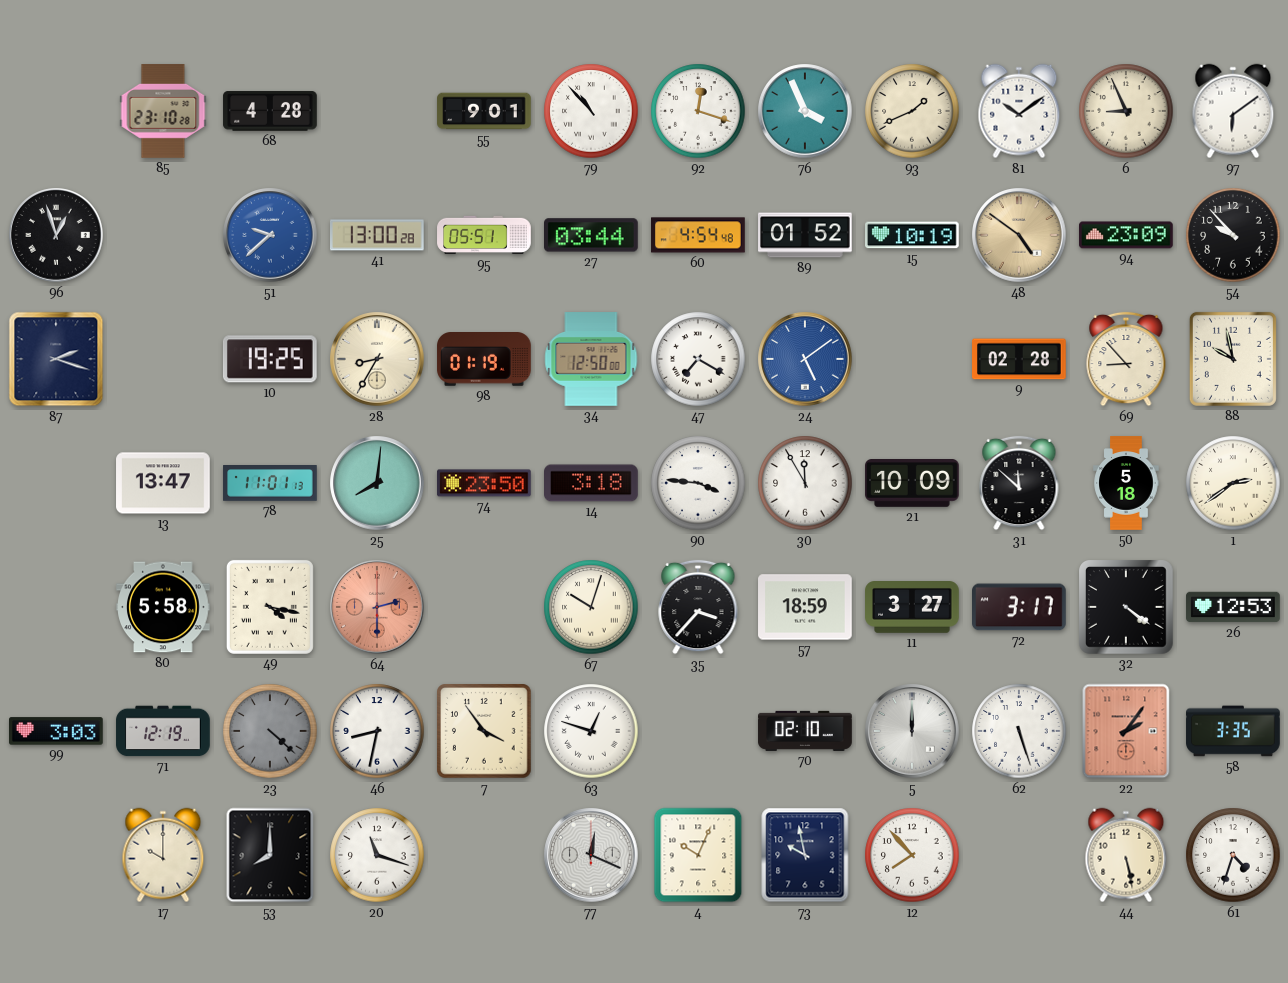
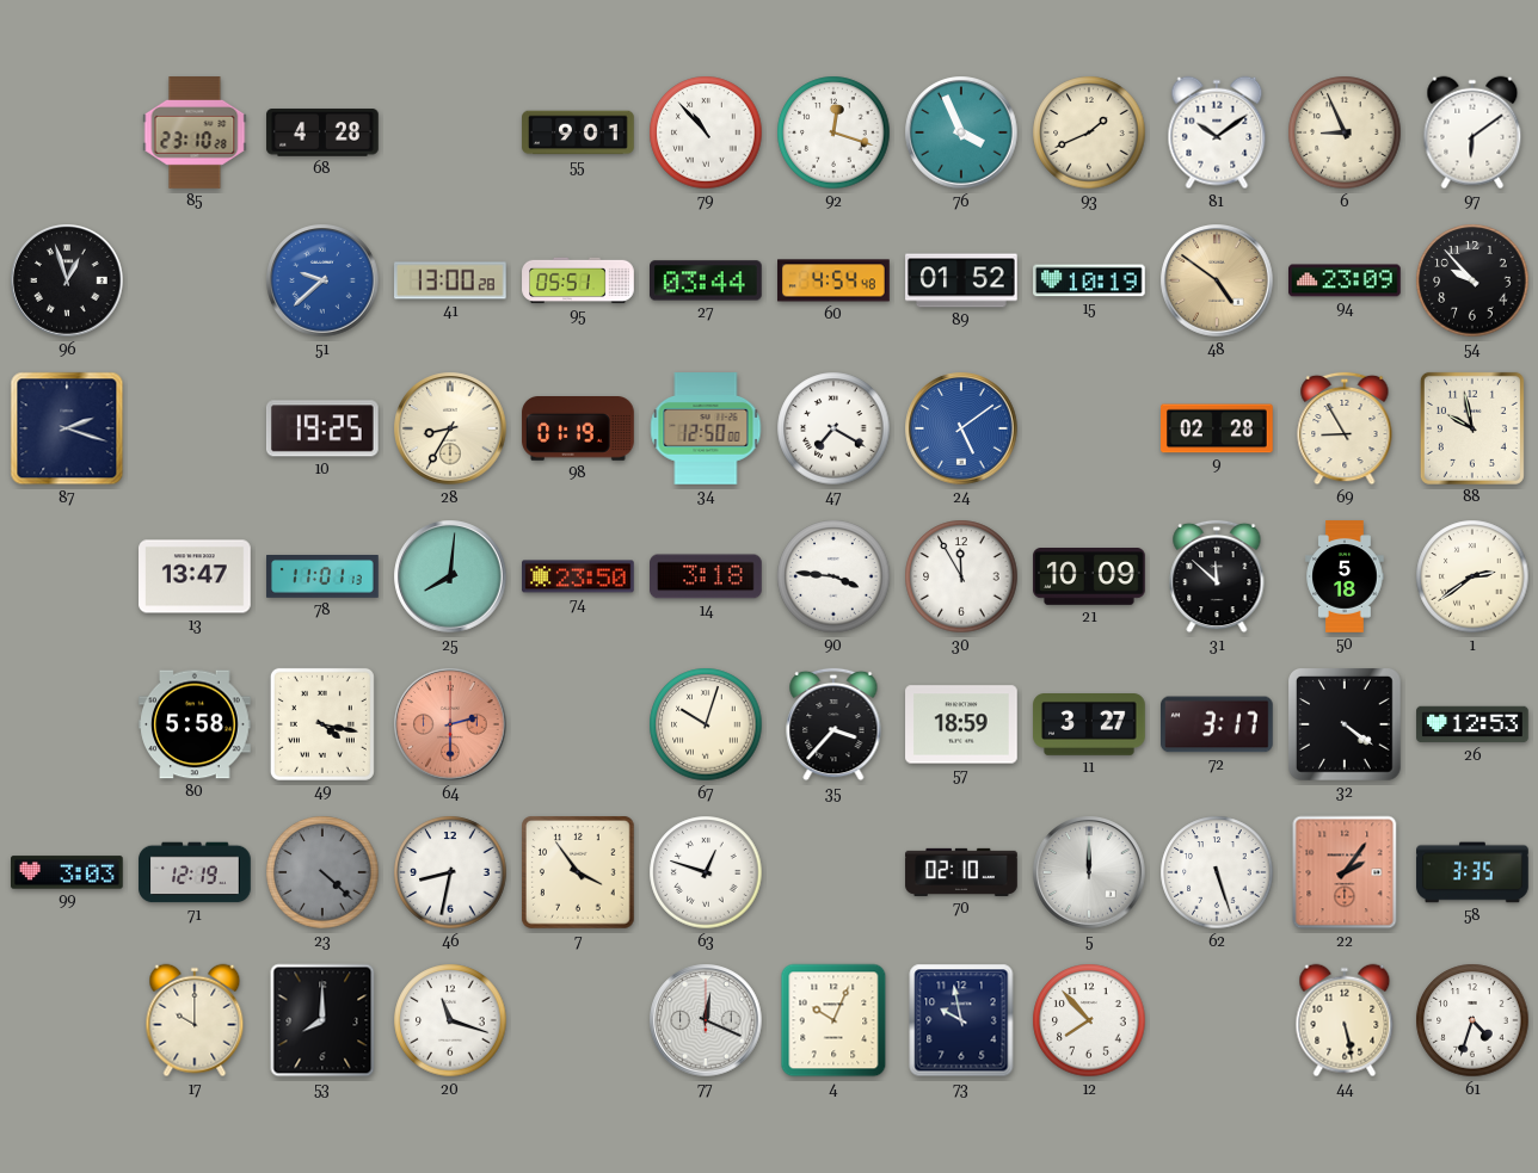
69: 8:53 -> 8:55 (1345, 428)
